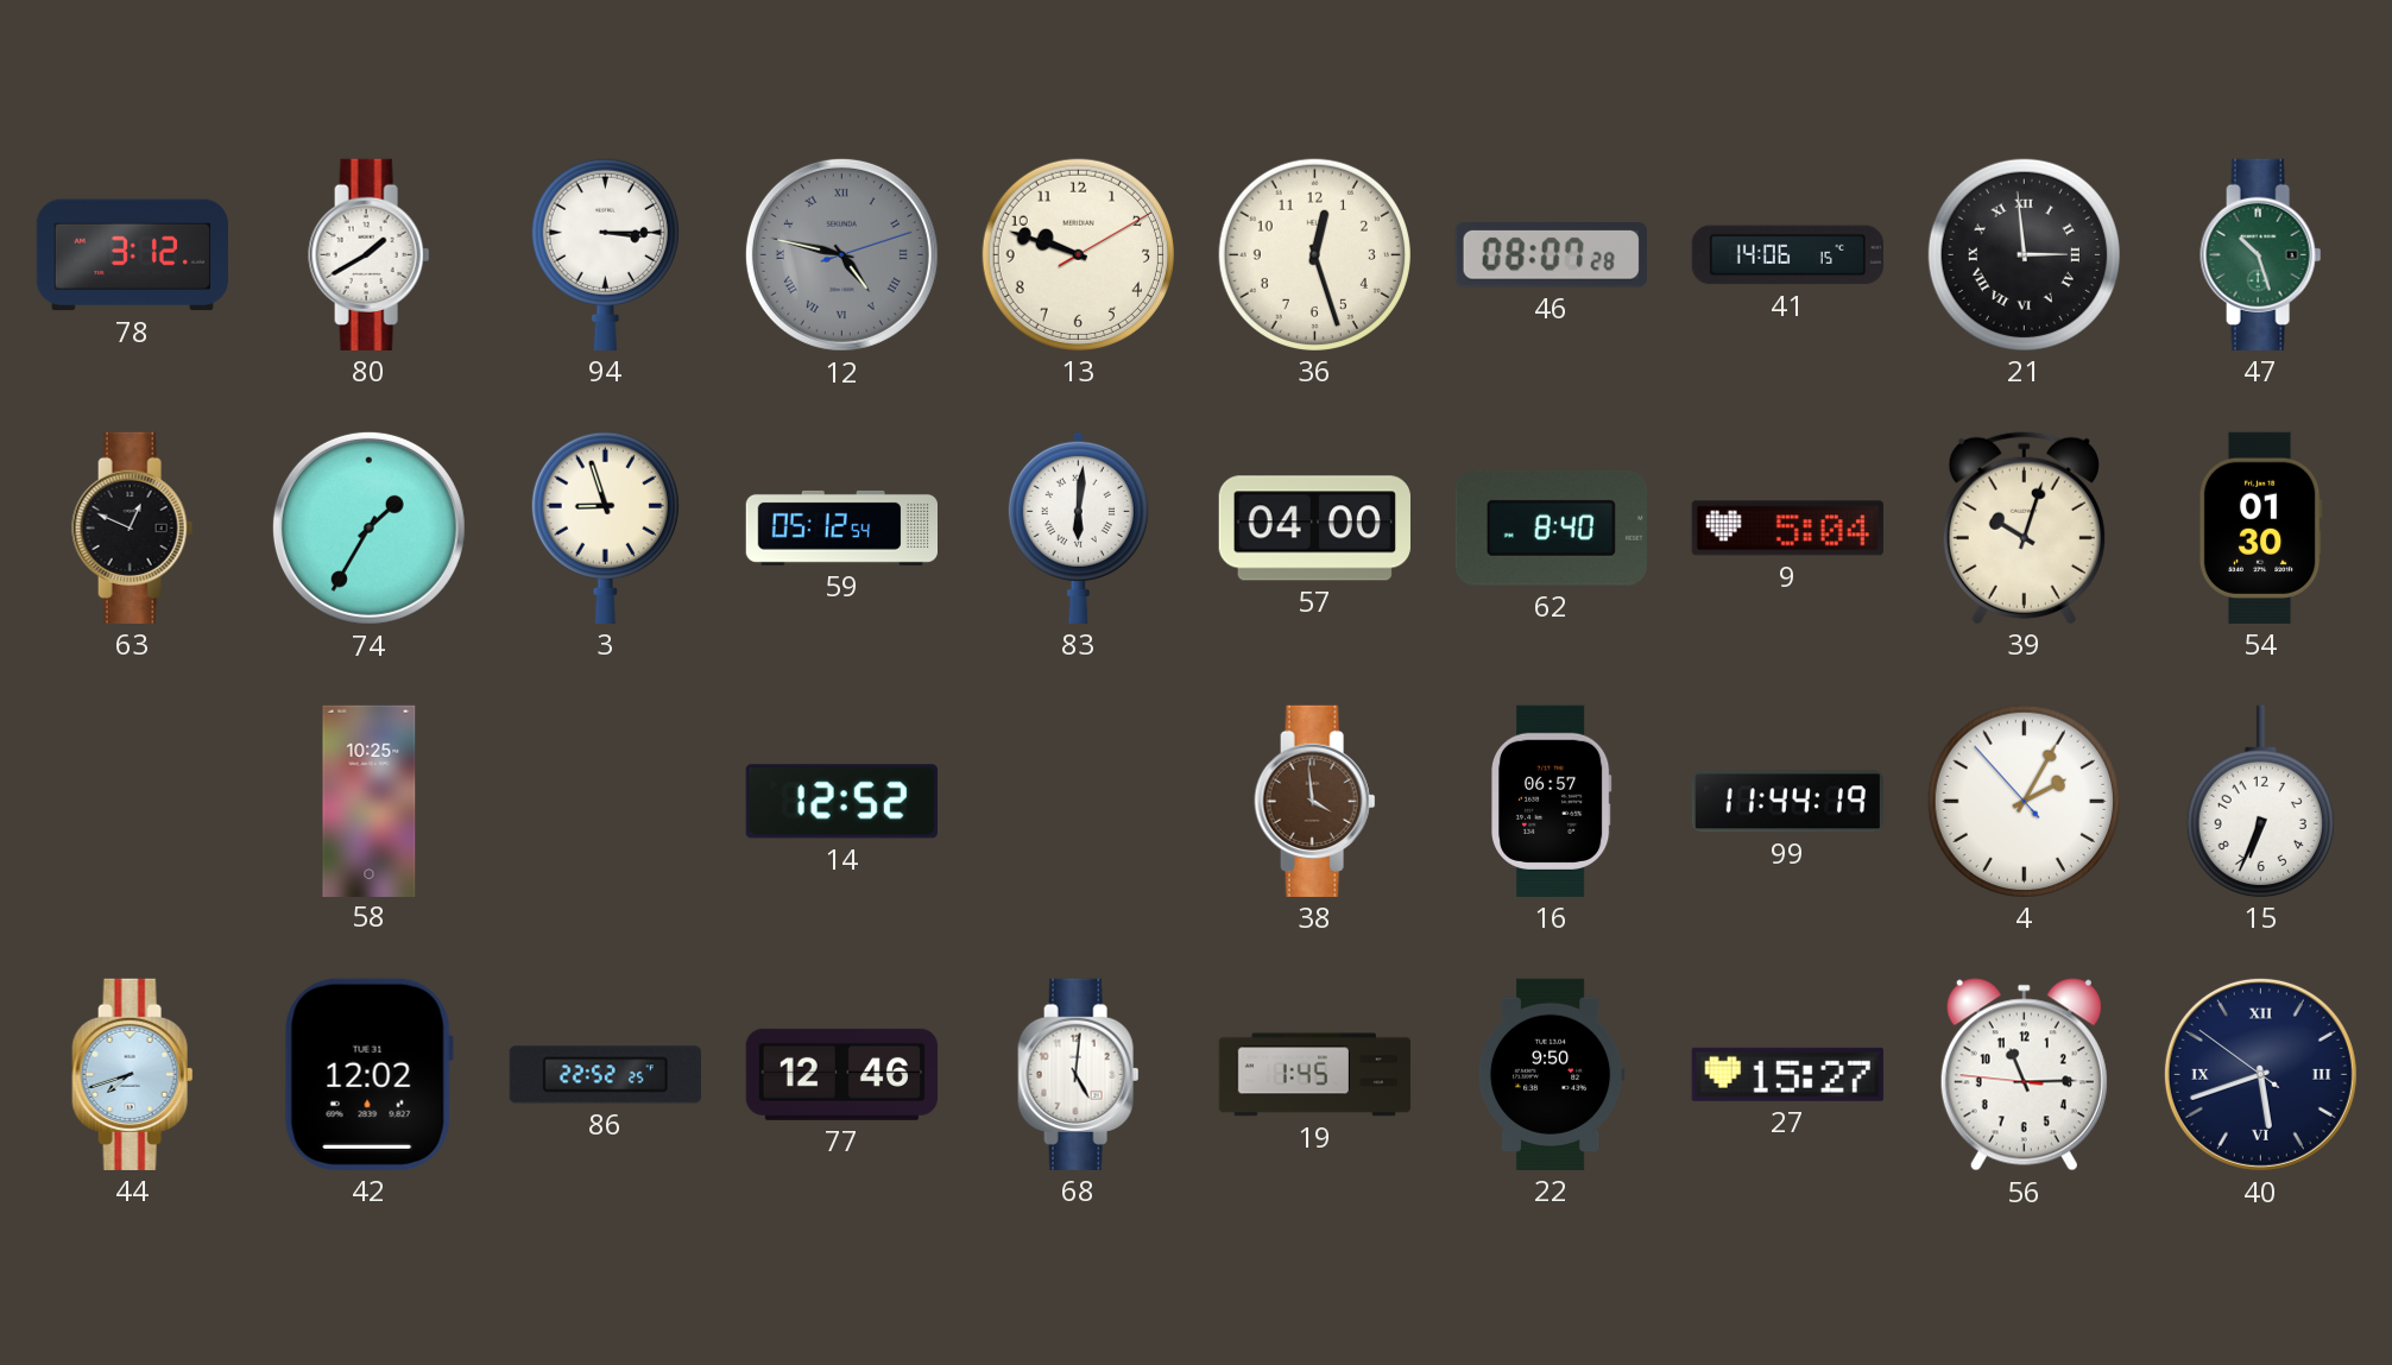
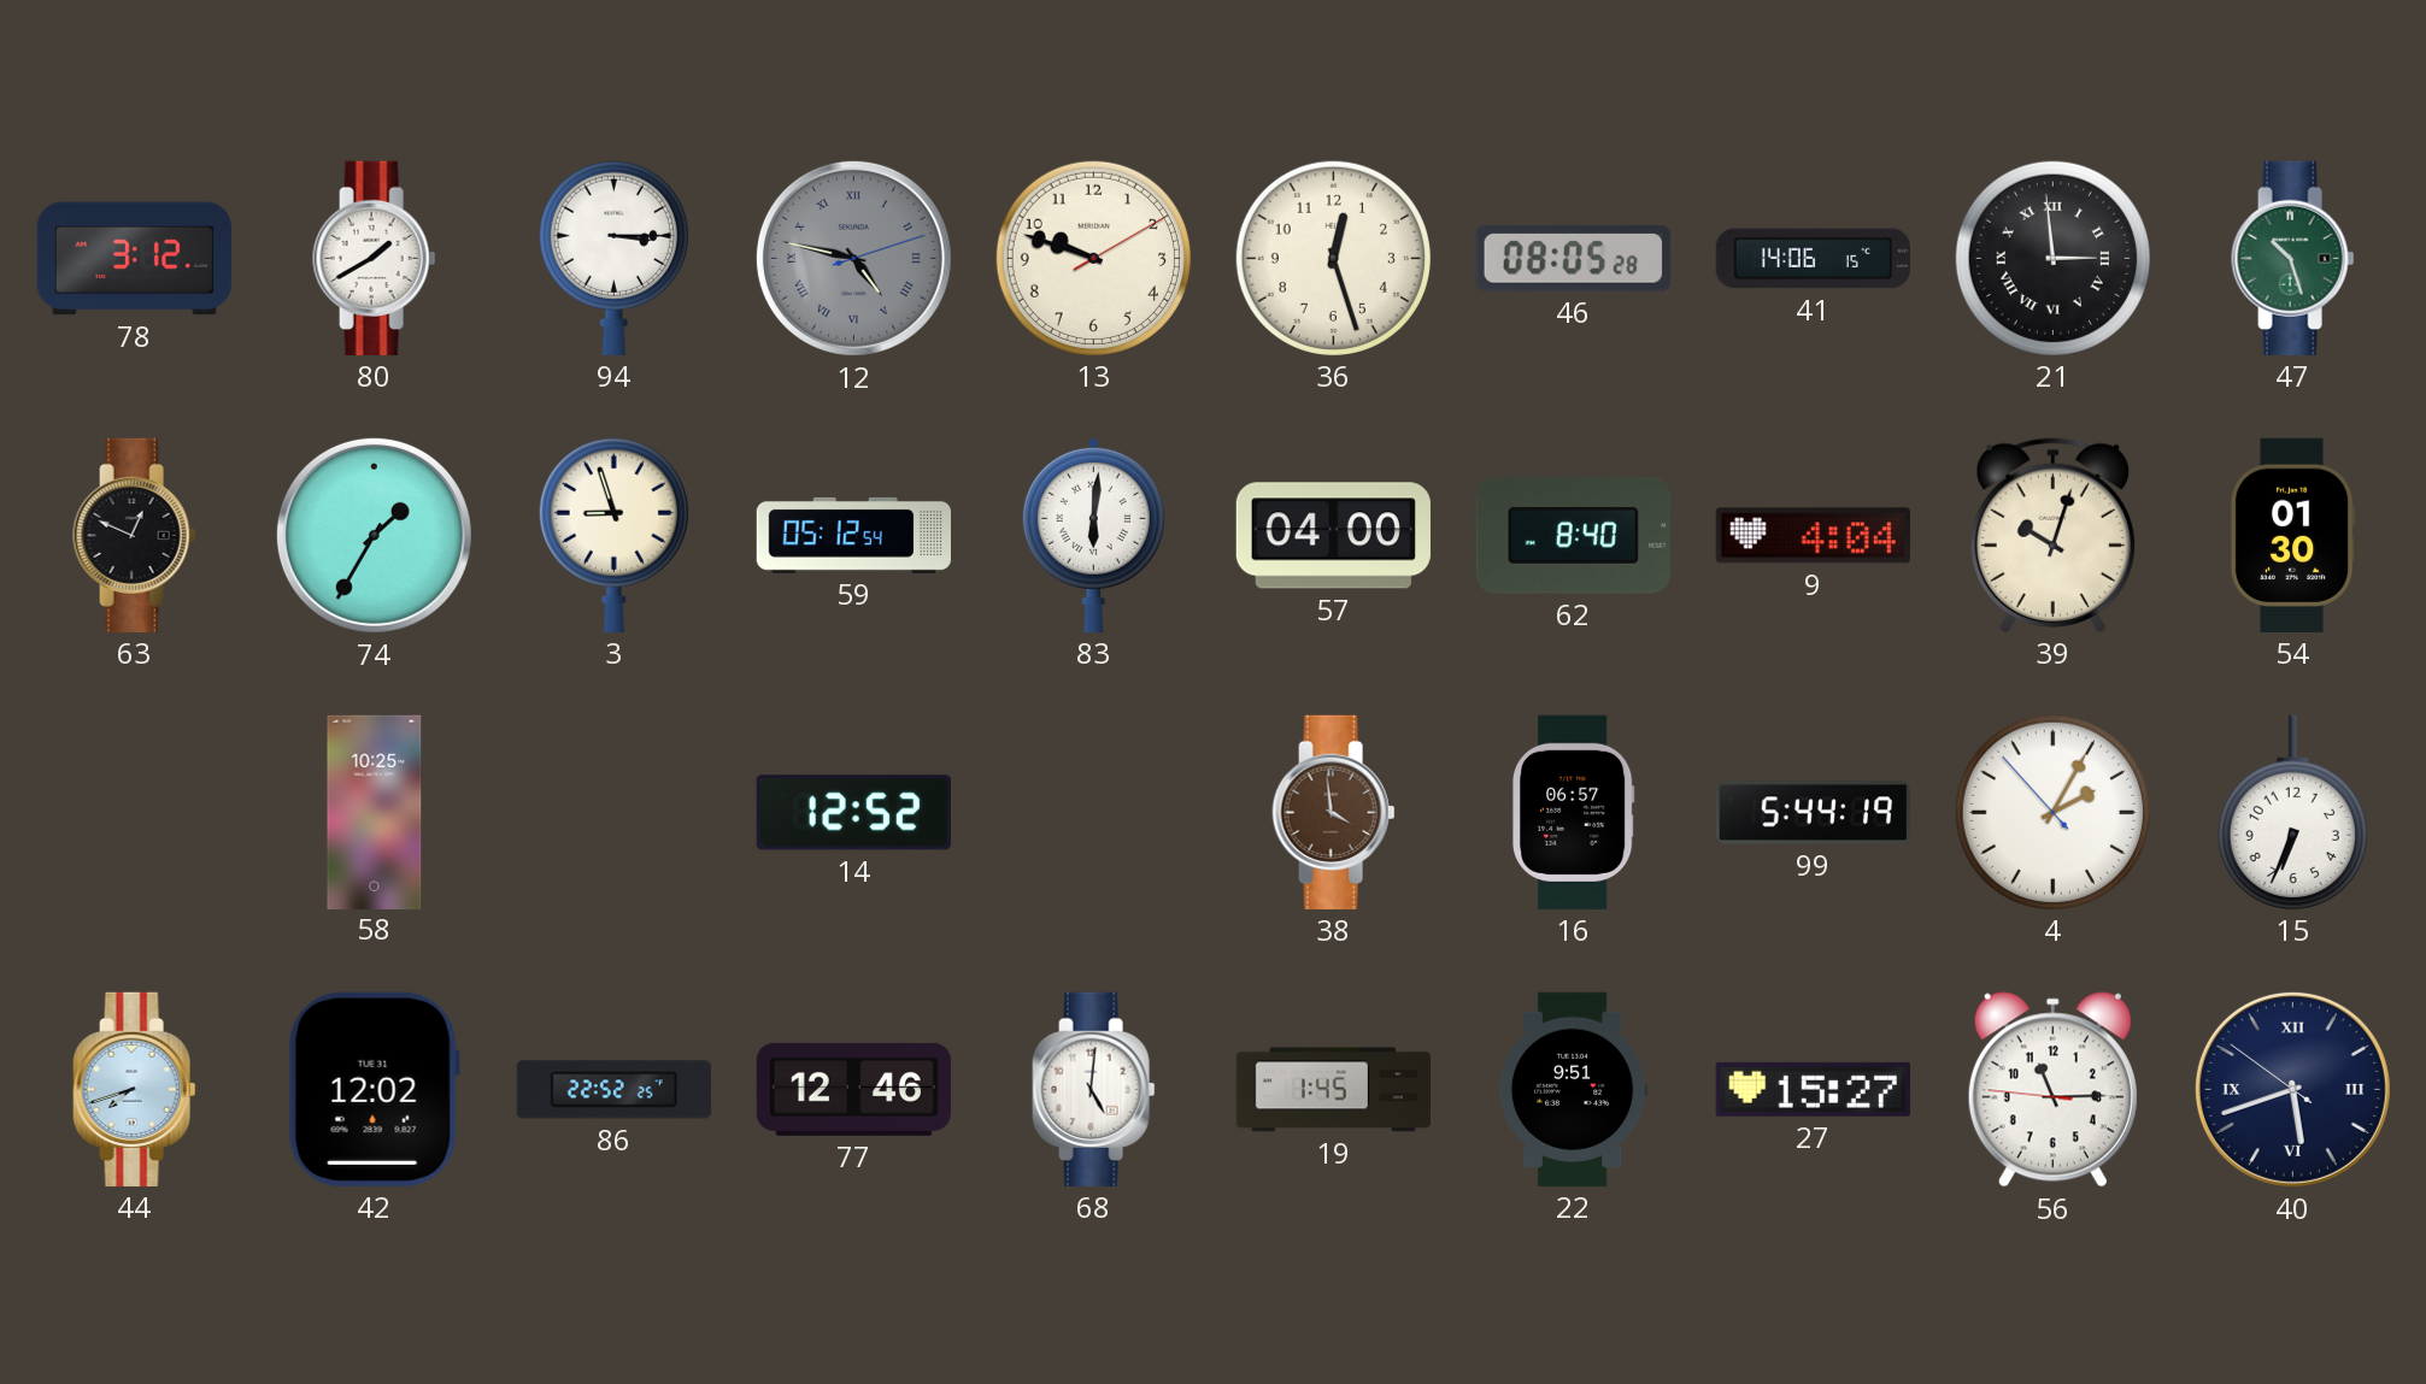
46: 08:07 -> 08:05 (1573, 259)
9: 5:04 -> 4:04 (1813, 536)
99: 11:44 -> 5:44 (1813, 813)
22: 9:50 -> 9:51 (1573, 1089)
